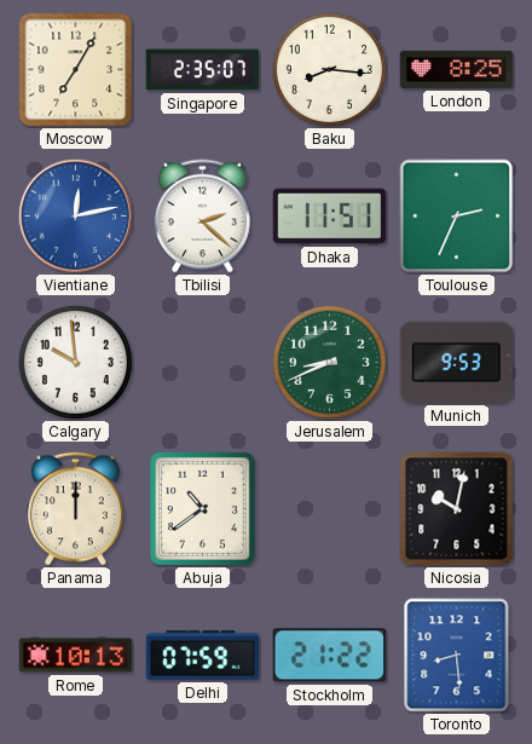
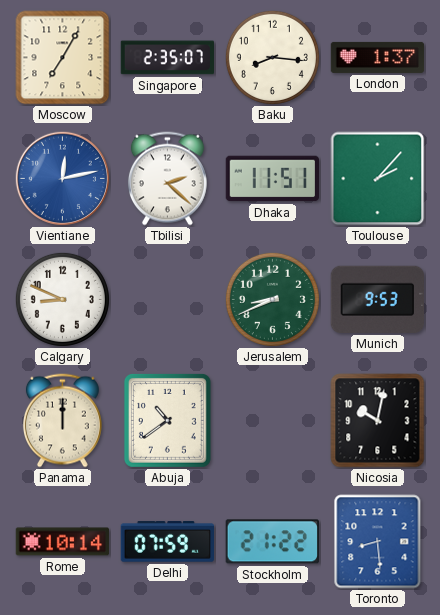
London: 8:25 -> 1:37 (378, 57)
Toulouse: 2:34 -> 2:07 (378, 179)
Calgary: 9:59 -> 8:49 (62, 299)
Rome: 10:13 -> 10:14 (63, 542)
